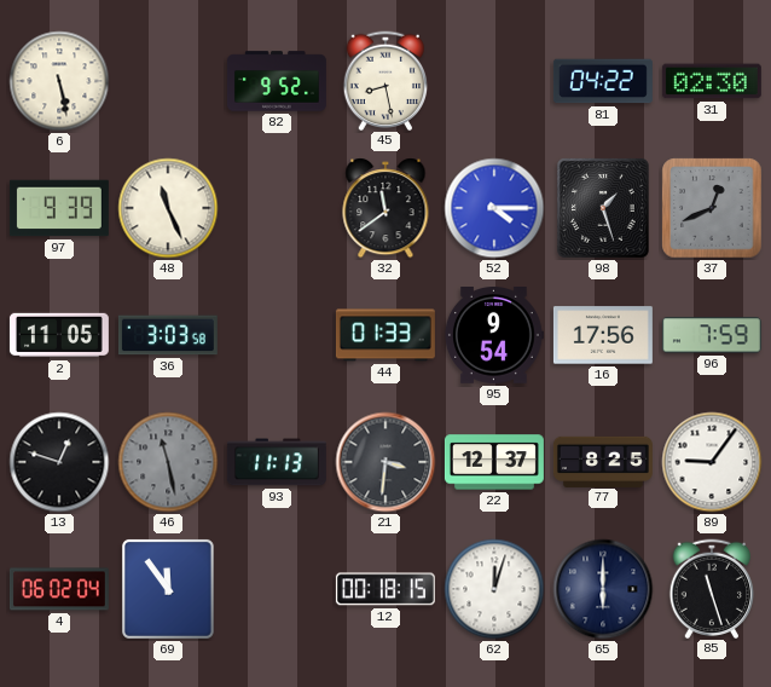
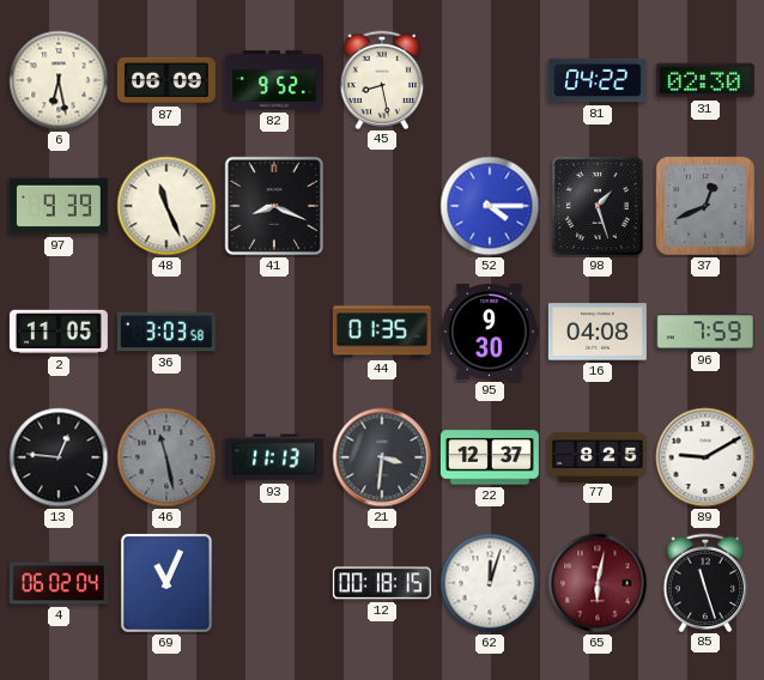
6: 5:28 -> 6:28 (59, 80)
87: none -> 06:09 (166, 80)
41: none -> 8:19 (274, 206)
32: 11:39 -> none (385, 208)
44: 01:33 -> 01:35 (382, 332)
95: 9:54 -> 9:30 (489, 333)
16: 17:56 -> 04:08 (598, 332)
13: 12:48 -> 12:46 (59, 457)
89: 9:06 -> 9:10 (705, 457)
69: 11:54 -> 11:04 (166, 583)
65: 6:00 -> 6:02 (598, 583)
65 dial: navy -> burgundy (598, 583)
